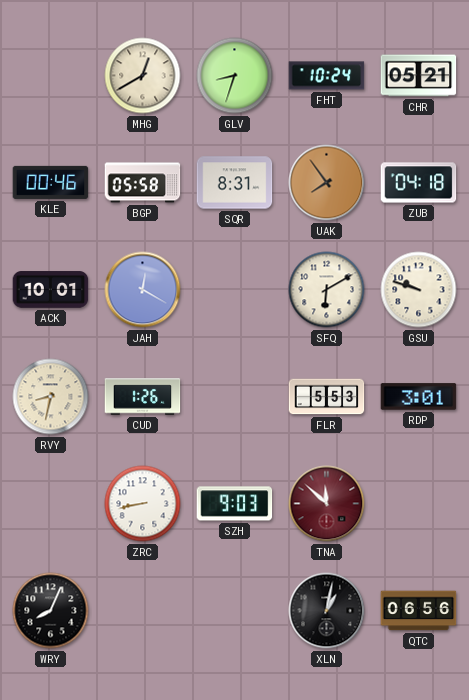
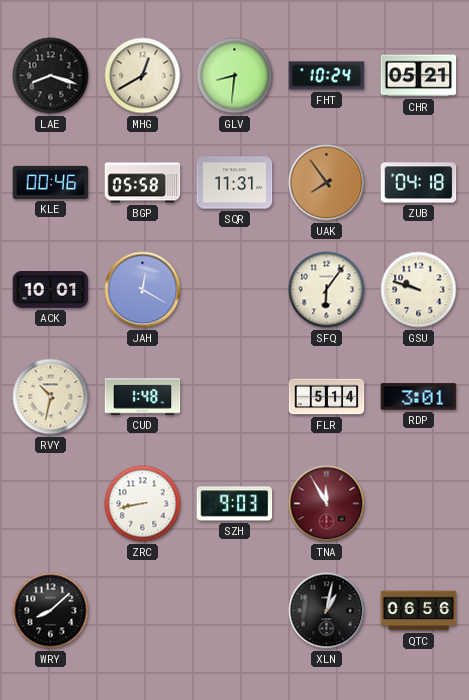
LAE: none -> 8:18 (51, 76)
GLV: 8:33 -> 8:31 (235, 76)
SQR: 8:31 -> 11:31 (235, 183)
SFQ: 6:10 -> 6:06 (327, 290)
RVY: 8:32 -> 10:32 (51, 397)
CUD: 1:26 -> 1:48 (143, 397)
FLR: 5:53 -> 5:14 (327, 397)
TNA: 11:52 -> 11:55 (327, 504)
WRY: 8:04 -> 8:08 (51, 611)
